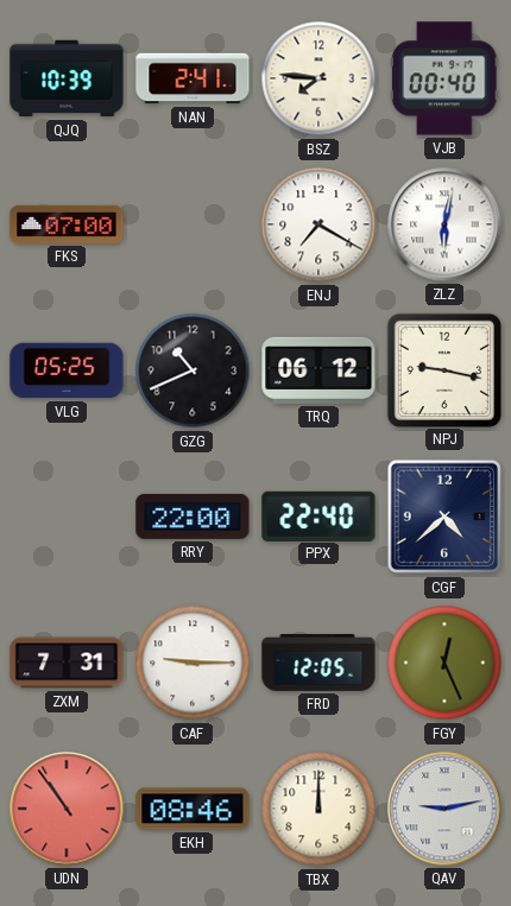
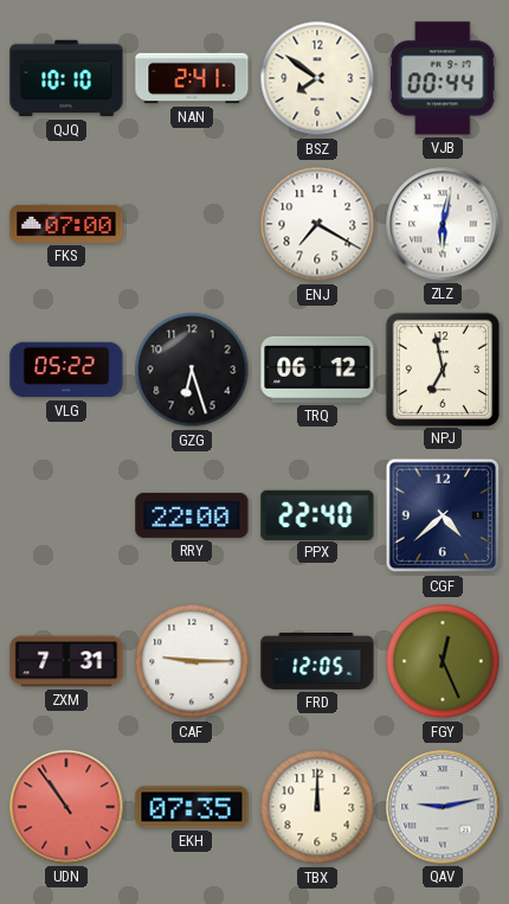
QJQ: 10:39 -> 10:10 (66, 78)
BSZ: 7:46 -> 7:51 (317, 78)
VJB: 00:40 -> 00:44 (443, 78)
VLG: 05:25 -> 05:22 (66, 370)
GZG: 10:41 -> 6:27 (192, 370)
NPJ: 9:17 -> 6:58 (442, 368)
EKH: 08:46 -> 07:35 (192, 807)
